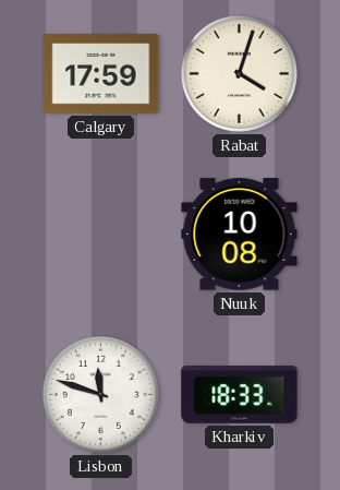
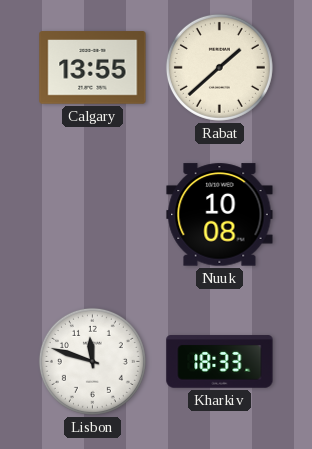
Calgary: 17:59 -> 13:55 (93, 68)
Rabat: 4:03 -> 1:38 (219, 67)
